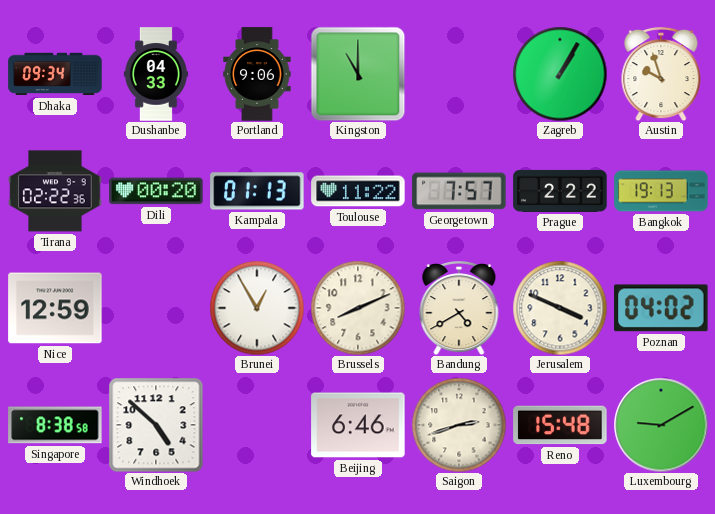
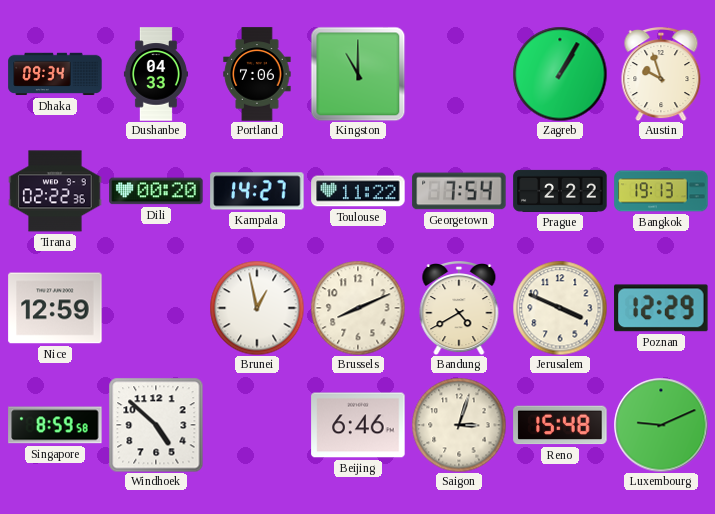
Portland: 9:06 -> 7:06 (257, 74)
Kampala: 01:13 -> 14:27 (257, 191)
Georgetown: 7:57 -> 7:54 (459, 191)
Brunei: 12:55 -> 12:58 (257, 308)
Poznan: 04:02 -> 12:29 (661, 308)
Singapore: 8:38 -> 8:59 (55, 425)
Saigon: 2:42 -> 3:03 (459, 425)
Luxembourg: 9:10 -> 9:11 (661, 425)
